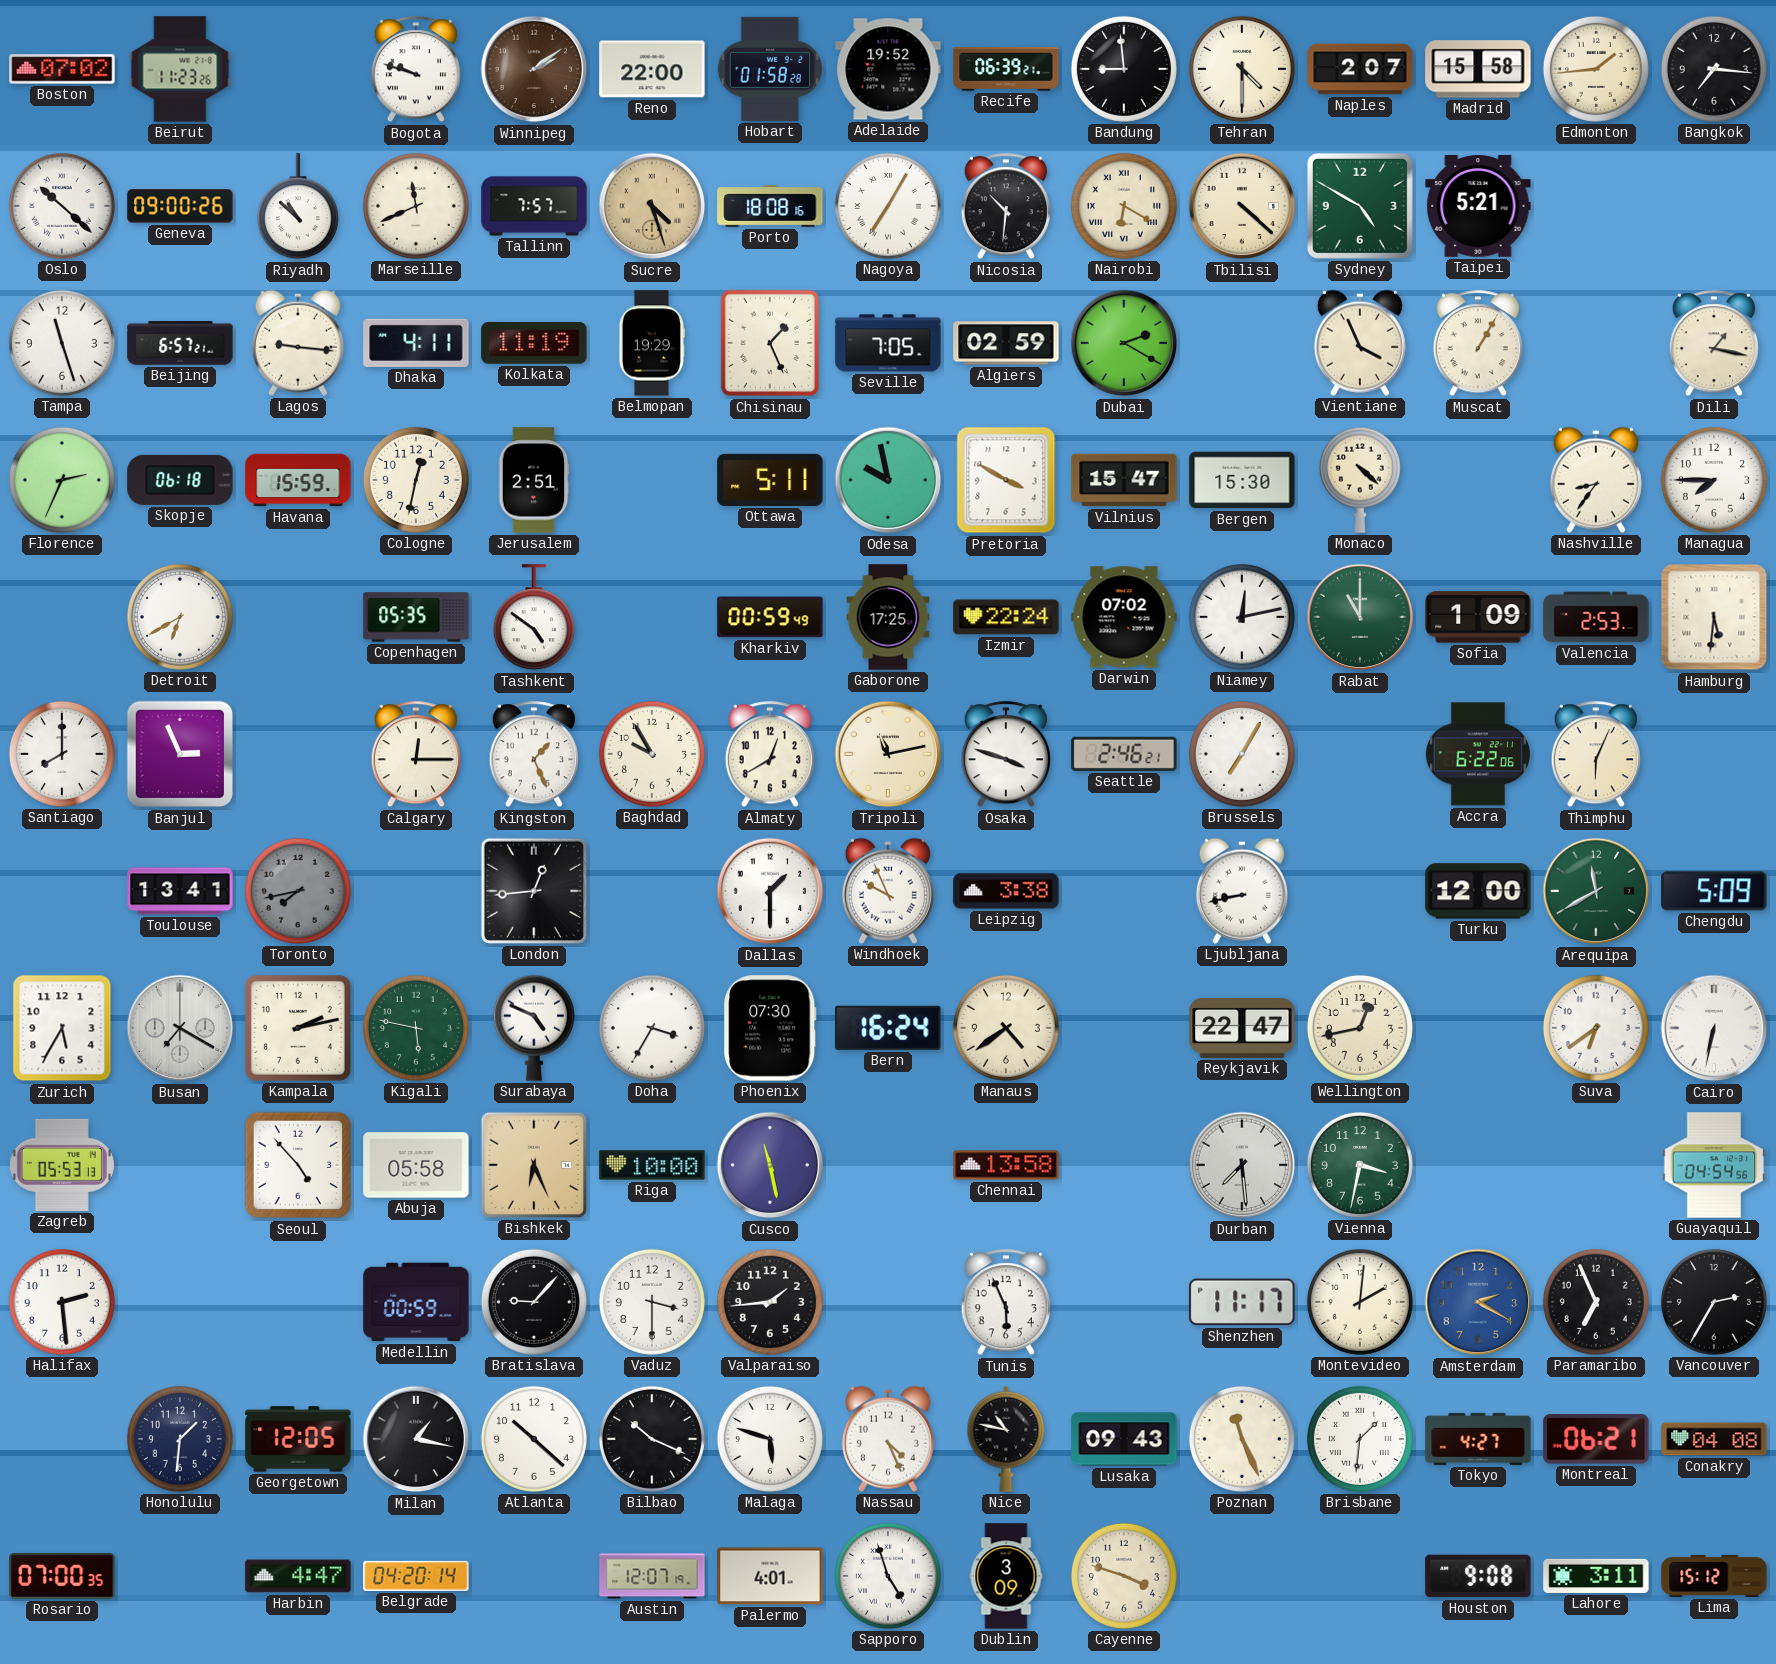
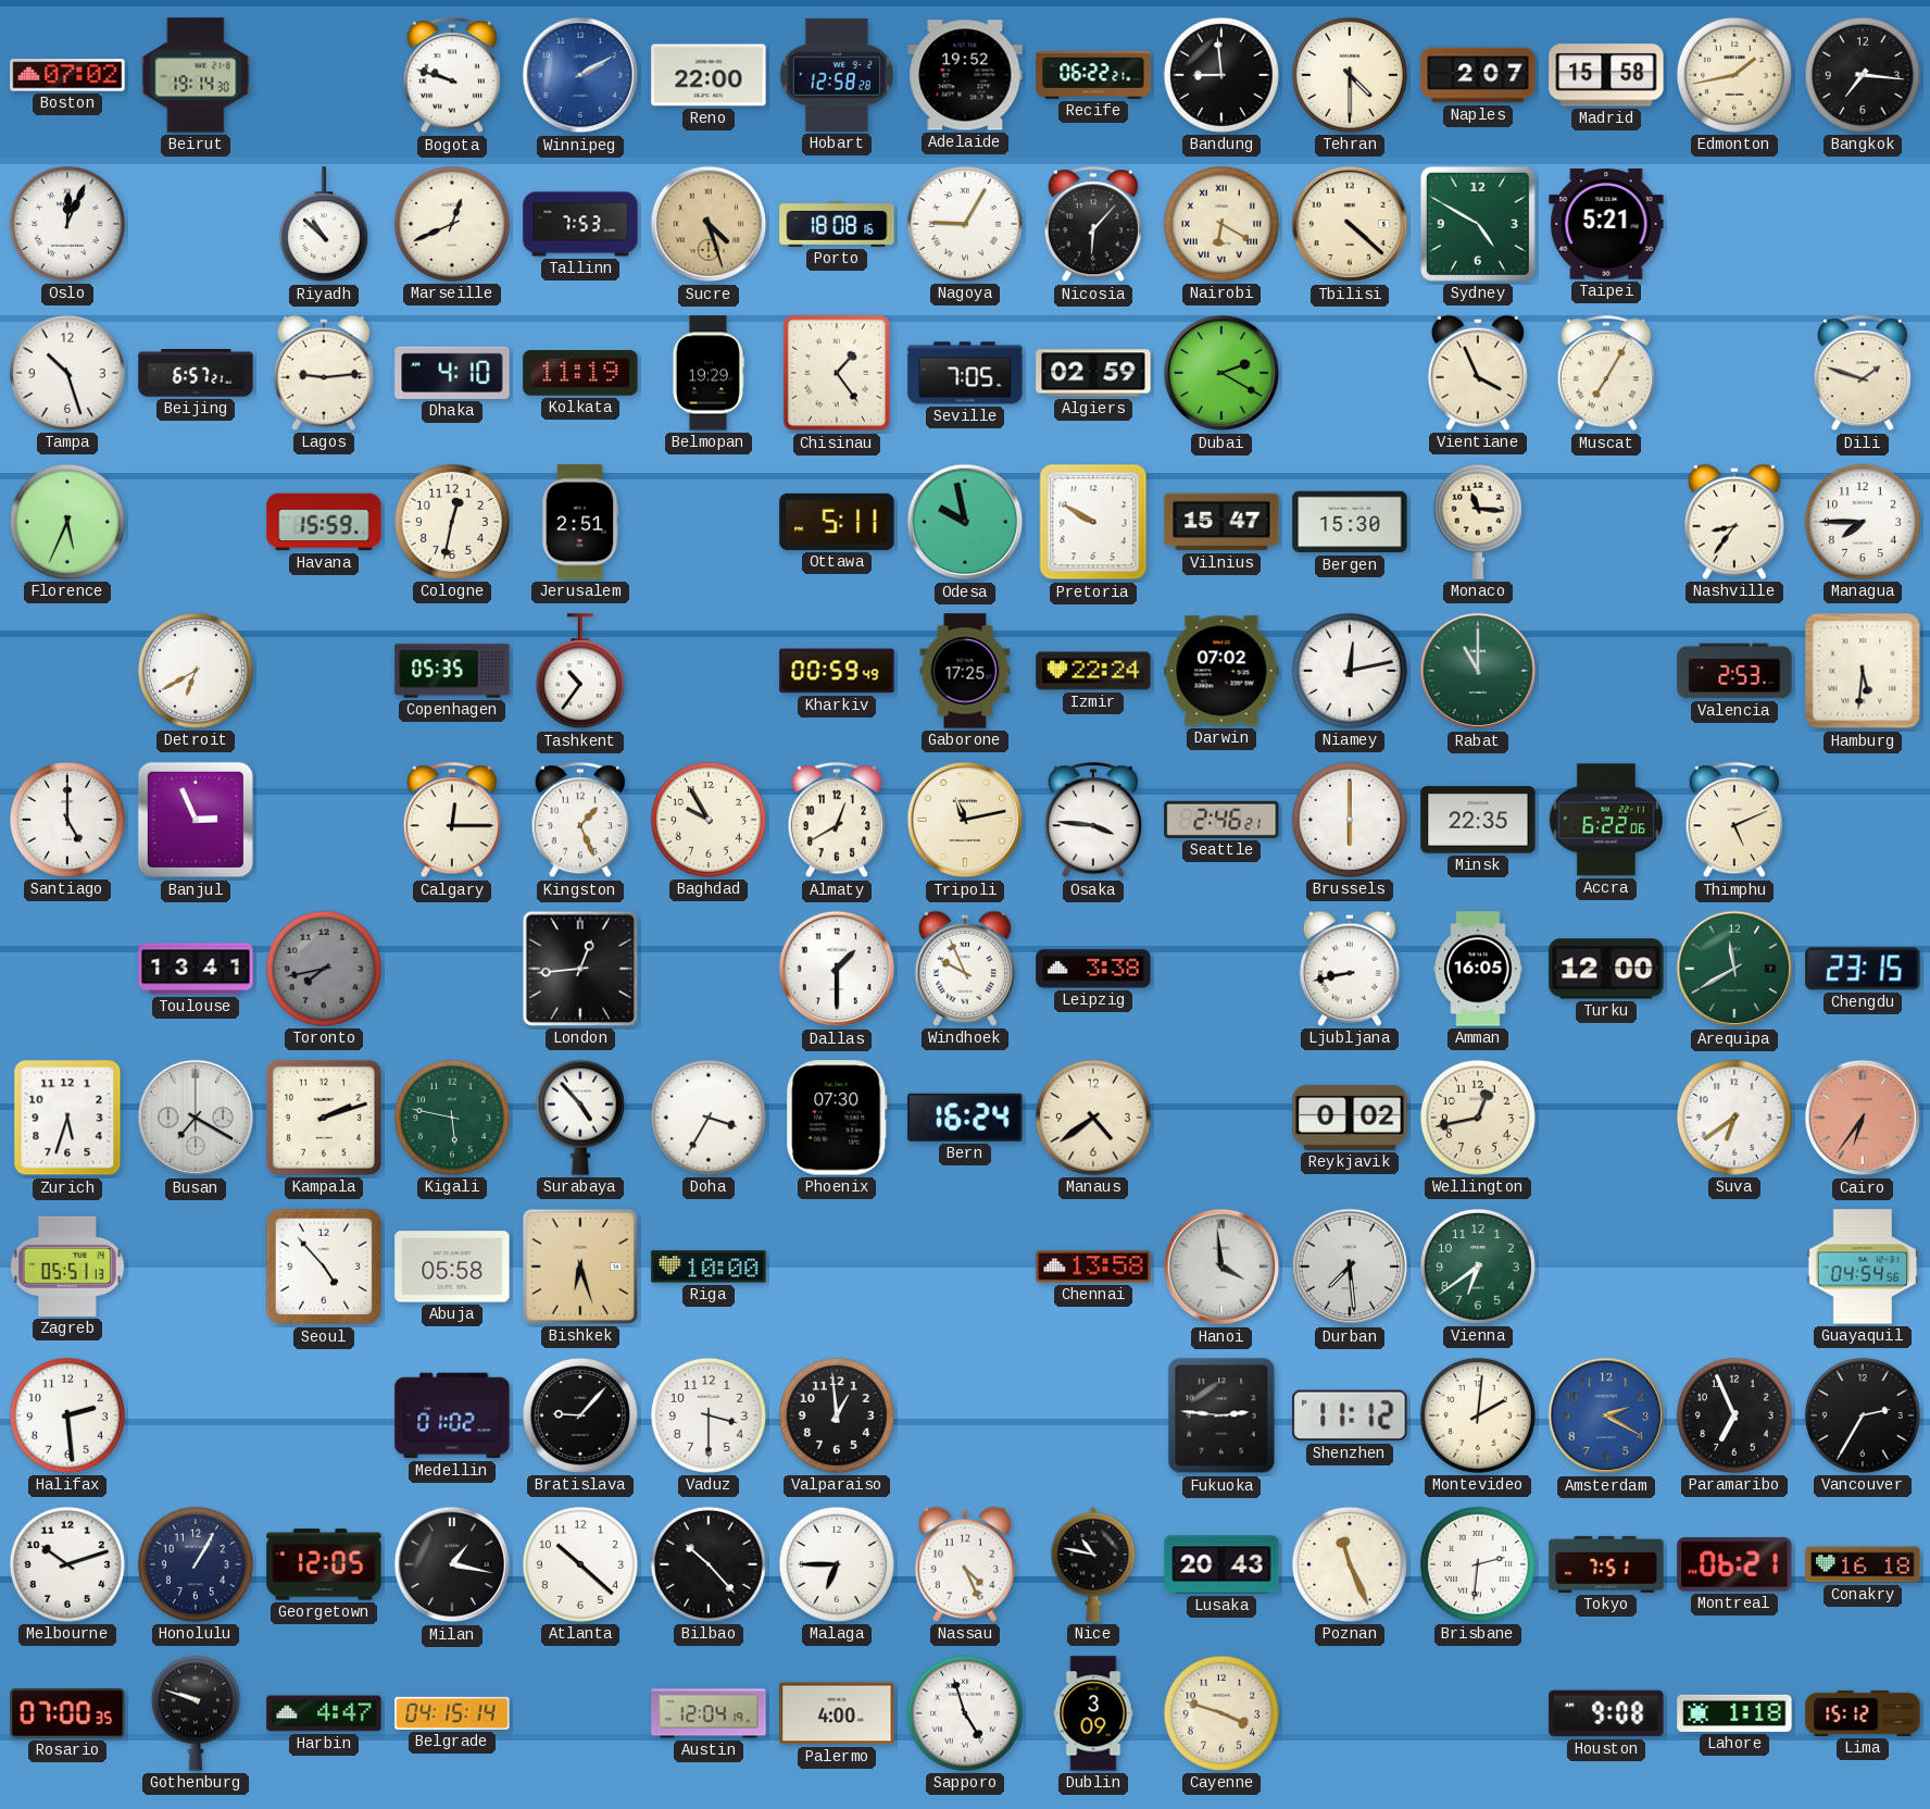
Beirut: 11:23 -> 19:14 (196, 75)
Winnipeg: 2:09 -> 2:10 (580, 75)
Winnipeg dial: brown -> blue (580, 75)
Hobart: 01:58 -> 12:58 (837, 75)
Recife: 06:39 -> 06:22 (1093, 75)
Edmonton: 1:44 -> 1:43 (1734, 75)
Oslo: 10:22 -> 12:04 (67, 224)
Geneva: 09:00 -> none (180, 206)
Marseille: 11:41 -> 12:41 (452, 224)
Tallinn: 7:57 -> 7:53 (580, 224)
Nagoya: 7:05 -> 9:05 (965, 224)
Nicosia: 10:31 -> 6:07 (1093, 225)
Tampa: 11:27 -> 10:27 (67, 373)
Lagos: 9:16 -> 9:14 (324, 373)
Dhaka: 4:11 -> 4:10 (452, 373)
Chisinau: 1:26 -> 1:24 (837, 373)
Muscat: 1:05 -> 7:05 (1606, 374)
Dili: 1:17 -> 1:48 (1863, 374)
Florence: 2:34 -> 5:34 (67, 522)
Skopje: 06:18 -> none (180, 480)
Pretoria: 3:50 -> 9:50 (1093, 522)
Monaco: 4:22 -> 11:16 (1478, 522)
Tashkent: 4:51 -> 10:36 (580, 672)
Sofia: 1:09 -> none (1478, 617)
Santiago: 8:00 -> 5:00 (67, 820)
Osaka: 3:48 -> 3:46 (1093, 821)
Brussels: 7:05 -> 6:00 (1350, 820)
Minsk: none -> 22:35 (1478, 820)
Thimphu: 6:04 -> 5:11 (1734, 821)
Amman: none -> 16:05 (1478, 969)
Chengdu: 5:09 -> 23:15 (1863, 969)
Zurich: 5:35 -> 5:33 (67, 1118)
Kampala: 2:13 -> 2:12 (324, 1118)
Surabaya: 4:49 -> 4:53 (580, 1118)
Reykjavik: 22:47 -> 0:02 (1350, 1118)
Cairo: 6:32 -> 6:36 (1863, 1118)
Cairo dial: white -> salmon (1863, 1118)
Zagreb: 05:53 -> 05:51 (67, 1267)
Bishkek: 6:26 -> 6:27 (580, 1267)
Cusco: 11:28 -> none (770, 1165)
Hanoi: none -> 3:59 (1221, 1267)
Vienna: 3:32 -> 6:39 (1478, 1267)
Medellin: 00:59 -> 01:02 (452, 1415)
Valparaiso: 1:44 -> 12:59 (837, 1415)
Tunis: 5:56 -> none (1006, 1303)
Fukuoka: none -> 2:46 (1221, 1415)
Shenzhen: 11:17 -> 11:12 (1350, 1415)
Melbourne: none -> 10:12 (67, 1564)
Honolulu: 1:31 -> 1:05 (196, 1564)
Bilbao: 10:19 -> 10:23 (709, 1564)
Malaga: 5:48 -> 6:45 (837, 1564)
Lusaka: 09:43 -> 20:43 (1221, 1564)
Brisbane: 1:31 -> 2:31 (1478, 1564)
Tokyo: 4:27 -> 7:51 (1606, 1564)
Conakry: 04:08 -> 16:18 (1863, 1564)
Gothenburg: none -> 9:48 (196, 1713)
Belgrade: 04:20 -> 04:15 (452, 1713)
Austin: 12:07 -> 12:04 (709, 1713)
Palermo: 4:01 -> 4:00 (837, 1713)
Lahore: 3:11 -> 1:18 (1734, 1713)
